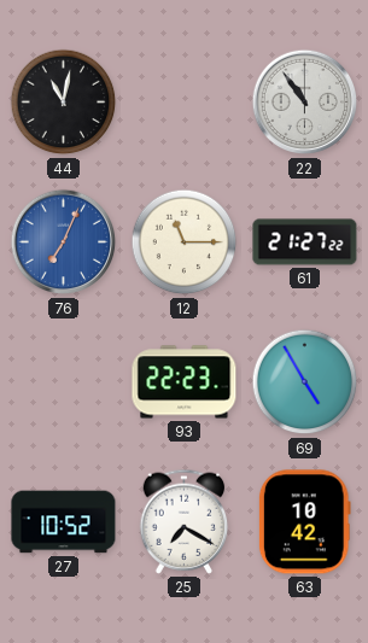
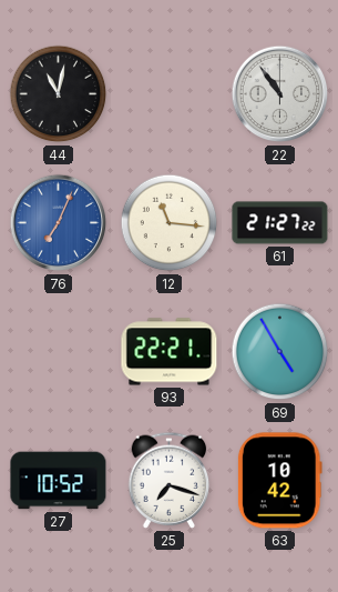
12: 11:15 -> 11:16 (170, 223)
93: 22:23 -> 22:21 (170, 352)
25: 7:20 -> 7:18 (170, 480)
